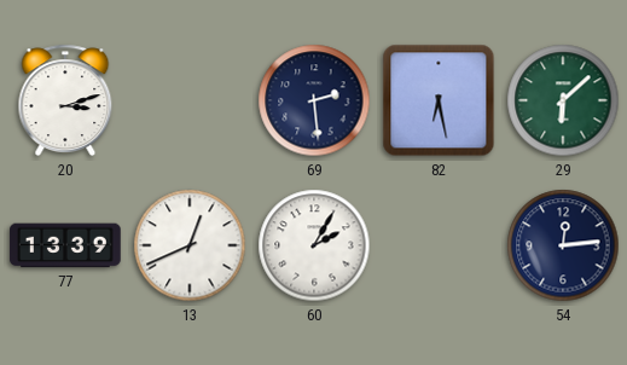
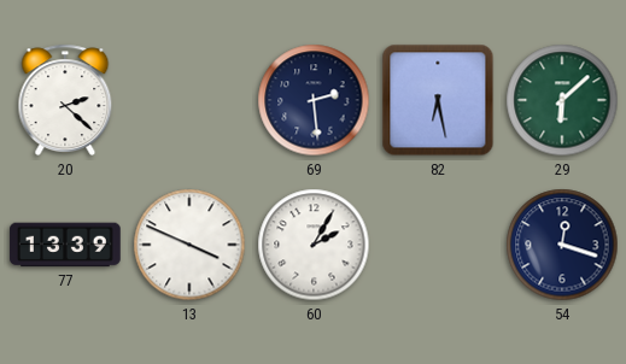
20: 3:12 -> 2:22 (65, 100)
13: 12:41 -> 3:49 (189, 245)
54: 12:14 -> 12:18 (562, 245)
